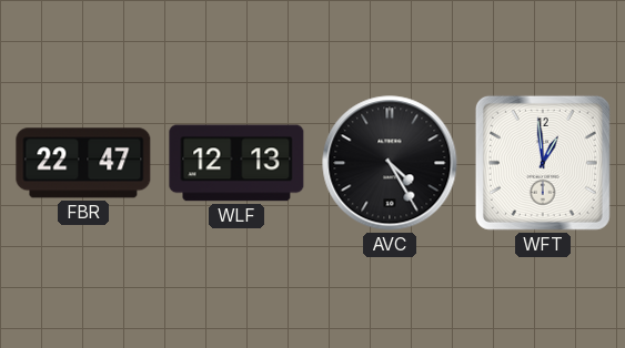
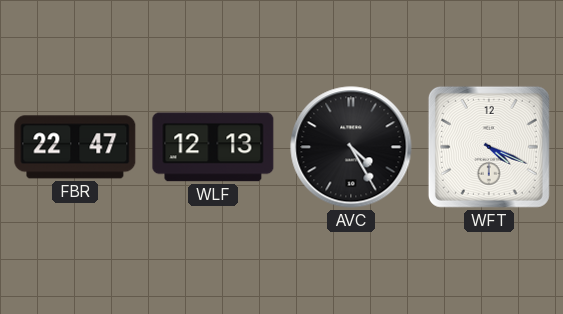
WFT: 12:59 -> 4:19 (489, 147)
